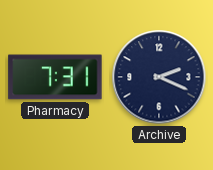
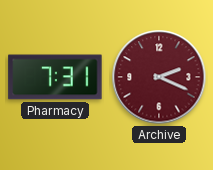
Archive dial: navy -> burgundy (159, 77)
